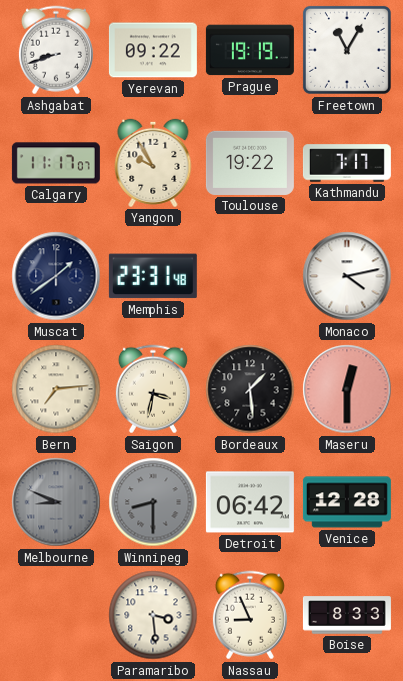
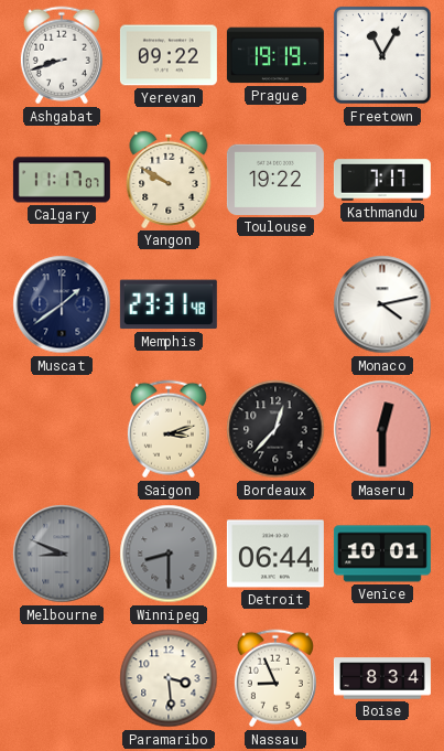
Yangon: 9:55 -> 9:50 (169, 180)
Bern: 7:14 -> none (56, 389)
Saigon: 3:32 -> 3:12 (169, 429)
Bordeaux: 1:29 -> 12:37 (275, 429)
Detroit: 06:42 -> 06:44 (275, 554)
Venice: 12:28 -> 10:01 (382, 554)
Boise: 8:33 -> 8:34 (382, 678)
